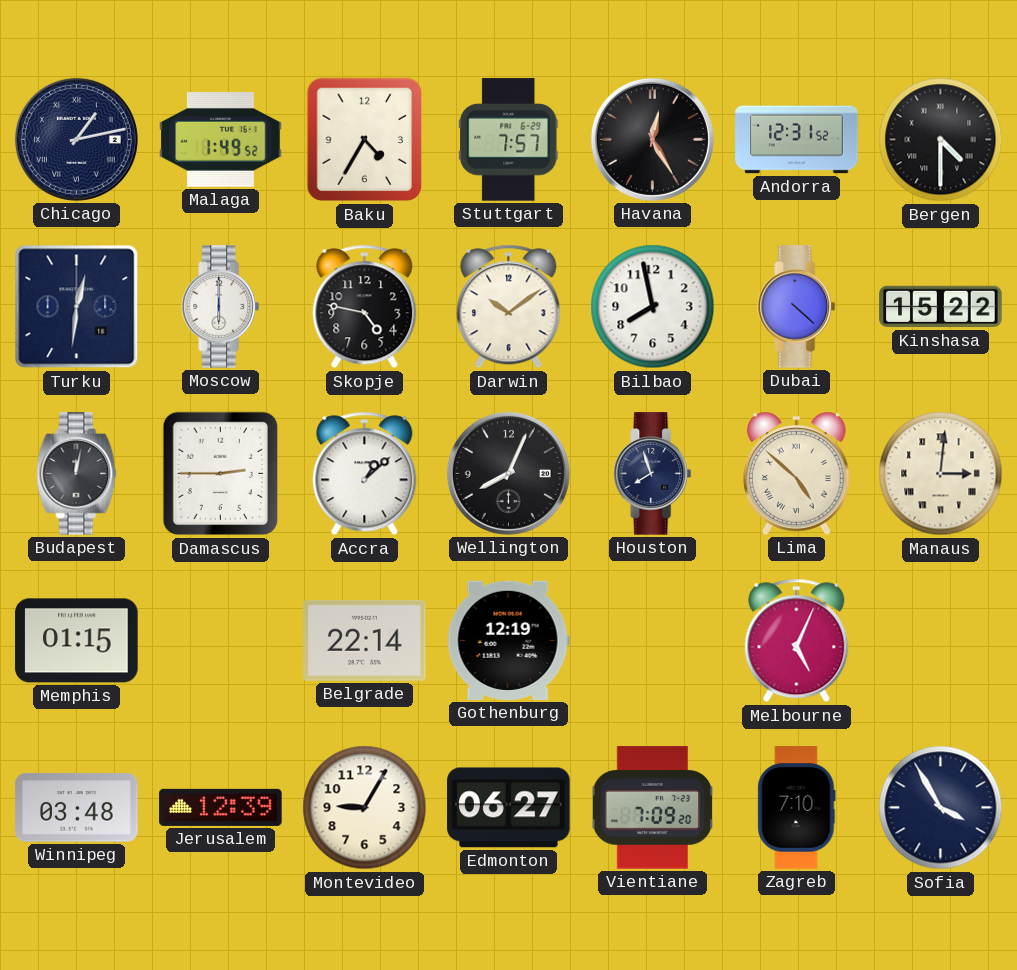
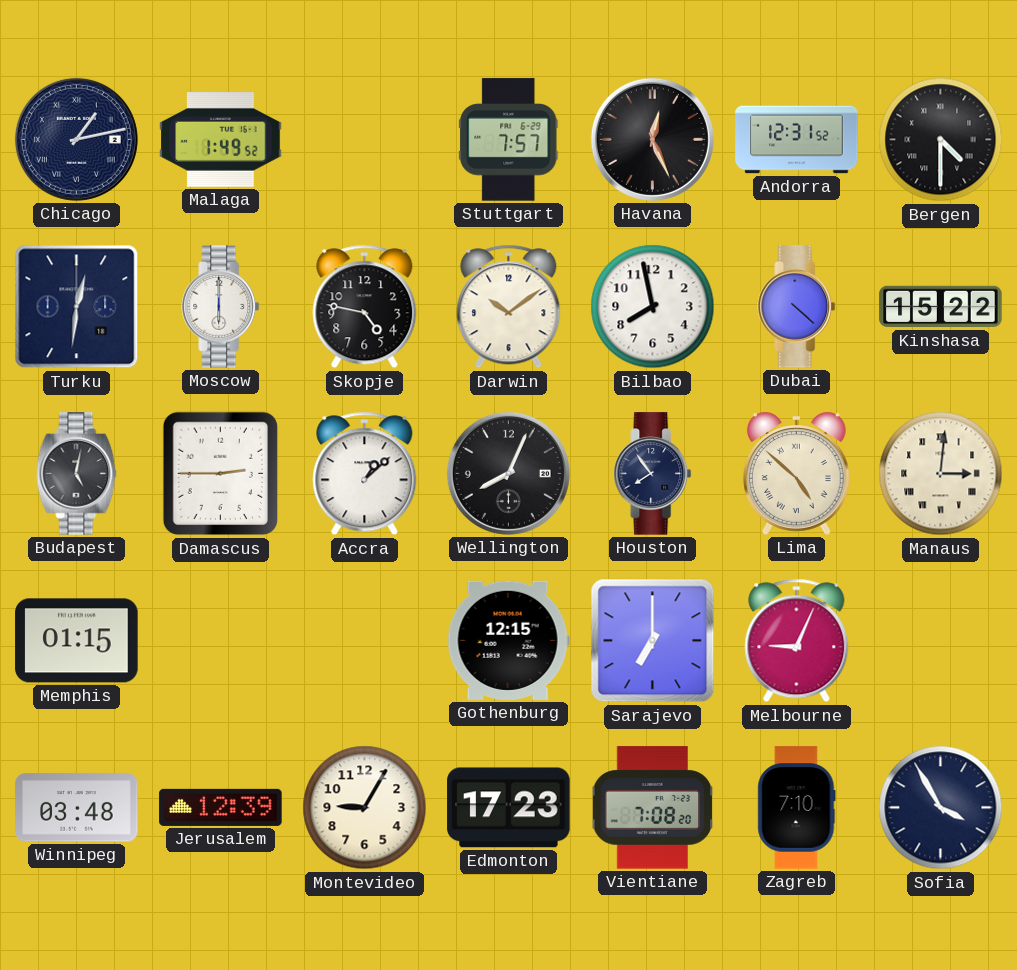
Baku: 4:35 -> none (365, 140)
Havana: 12:25 -> 12:26 (652, 139)
Budapest: 12:02 -> 5:02 (77, 474)
Houston: 7:57 -> 7:54 (653, 474)
Belgrade: 22:14 -> none (365, 640)
Gothenburg: 12:19 -> 12:15 (508, 640)
Sarajevo: none -> 7:00 (653, 641)
Melbourne: 5:04 -> 9:04 (797, 641)
Edmonton: 06:27 -> 17:23 (509, 808)
Vientiane: 7:09 -> 7:08 (653, 808)
